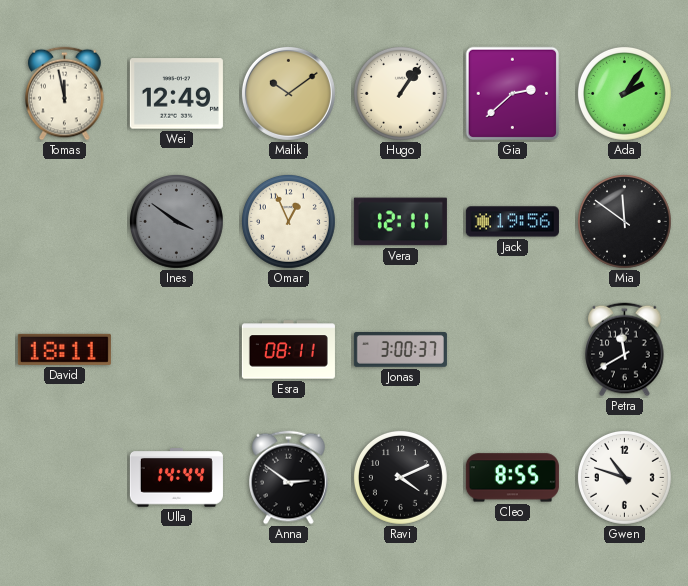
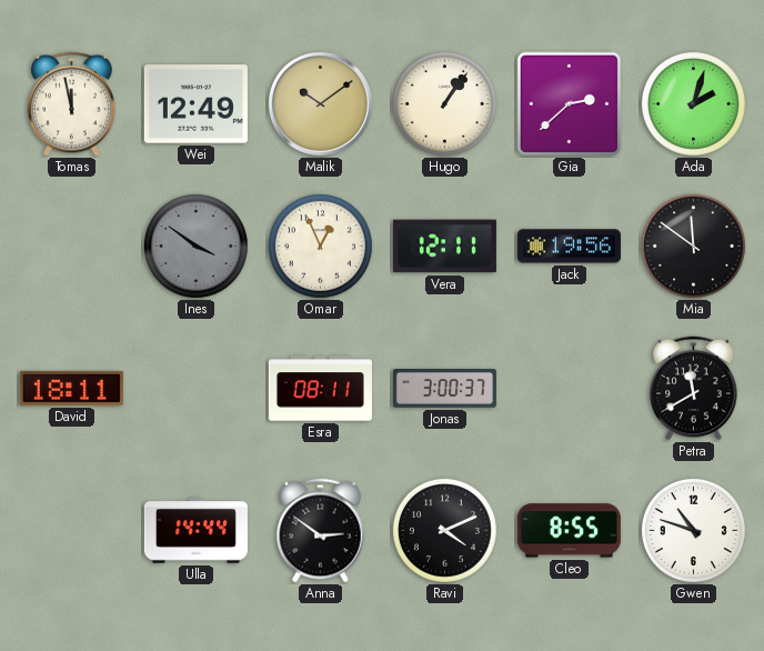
Ada: 2:06 -> 2:03 (693, 103)
